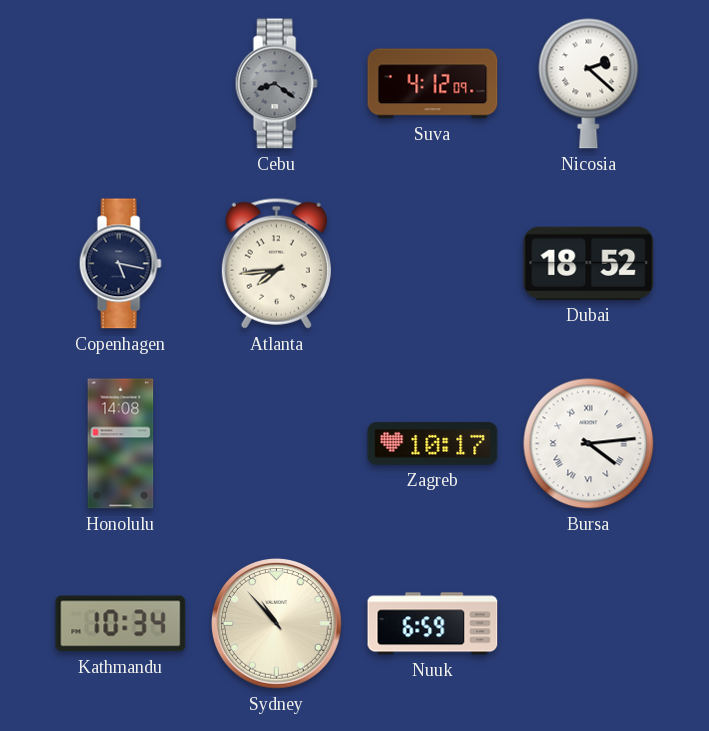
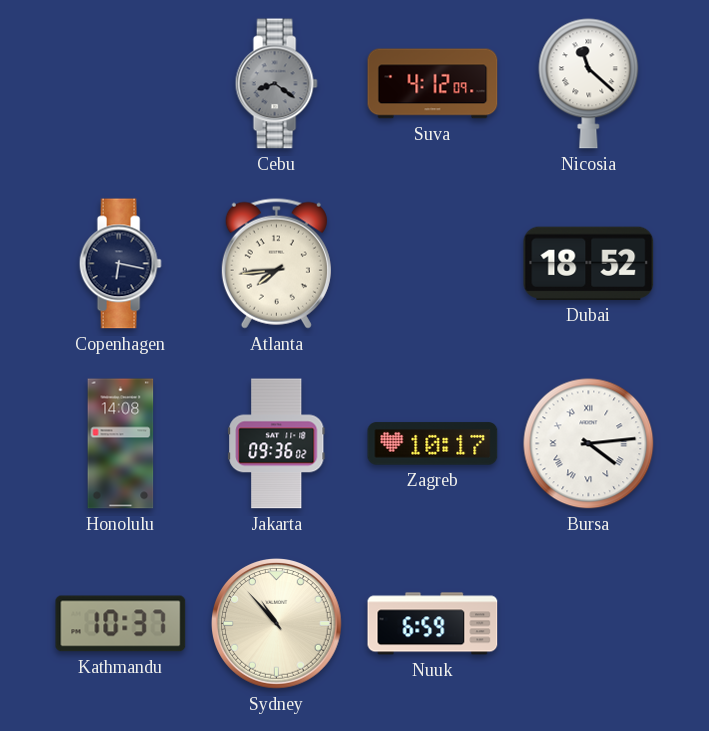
Nicosia: 2:22 -> 11:22 (589, 84)
Copenhagen: 5:17 -> 6:17 (120, 264)
Jakarta: none -> 09:36 (277, 444)
Kathmandu: 10:34 -> 10:37 (121, 624)
